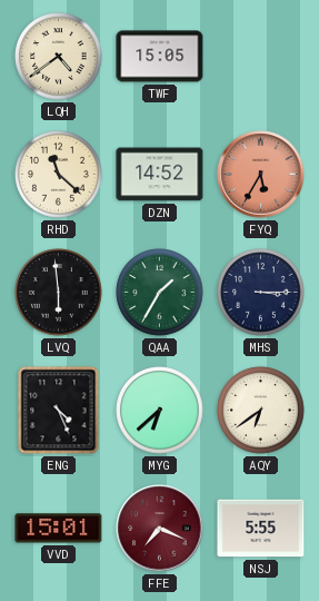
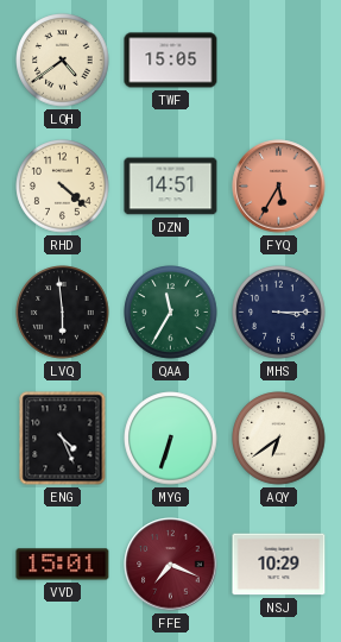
RHD: 11:22 -> 4:22 (63, 187)
DZN: 14:52 -> 14:51 (171, 187)
QAA: 1:35 -> 11:35 (171, 313)
MYG: 6:38 -> 6:33 (171, 439)
NSJ: 5:55 -> 10:29 (279, 565)
